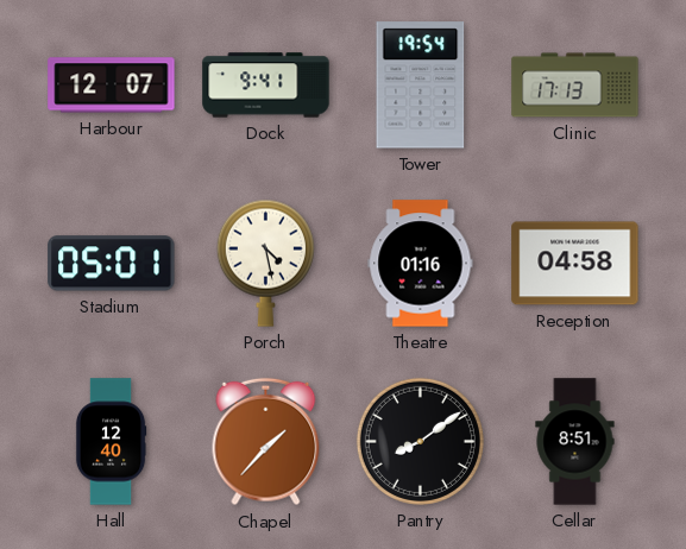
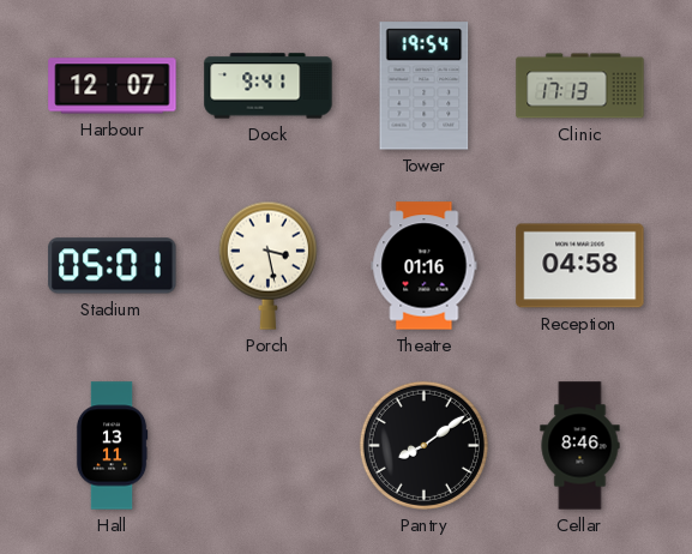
Porch: 4:28 -> 3:28 (267, 265)
Hall: 12:40 -> 13:11 (112, 446)
Chapel: 1:37 -> none (266, 442)
Cellar: 8:51 -> 8:46 (580, 446)
